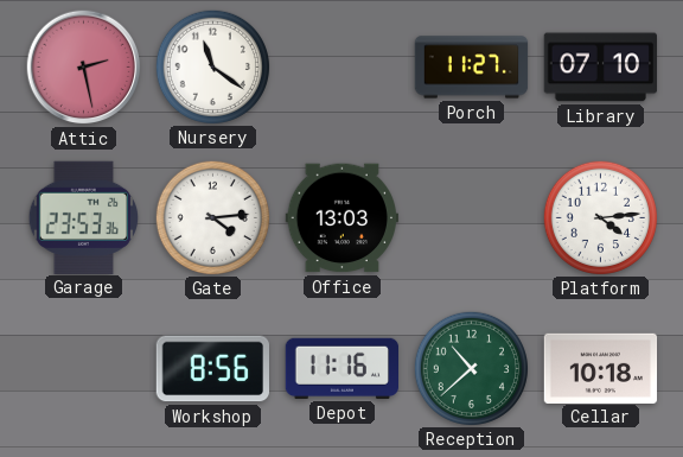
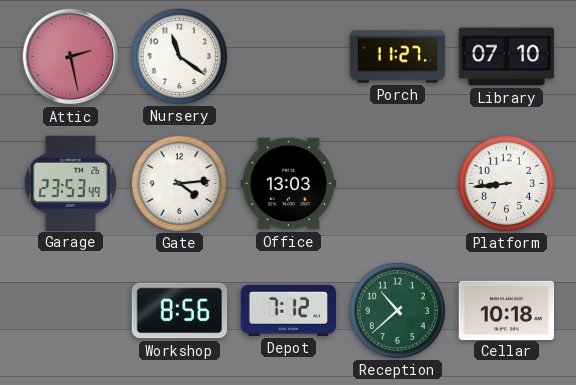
Garage: 23:53:36 -> 23:53:49 (70, 183)
Platform: 4:14 -> 8:44 (506, 183)
Depot: 11:16 -> 7:12 (288, 310)
